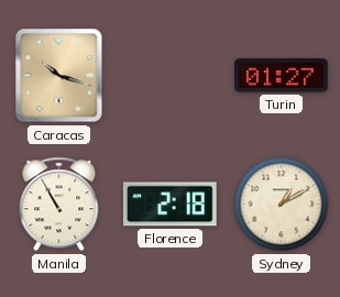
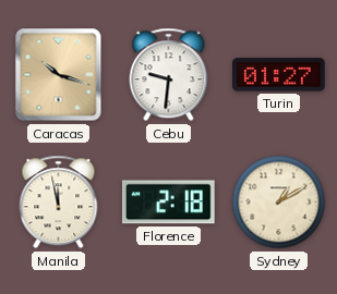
Cebu: none -> 9:31 (169, 75)
Manila: 10:55 -> 11:58 (59, 203)
